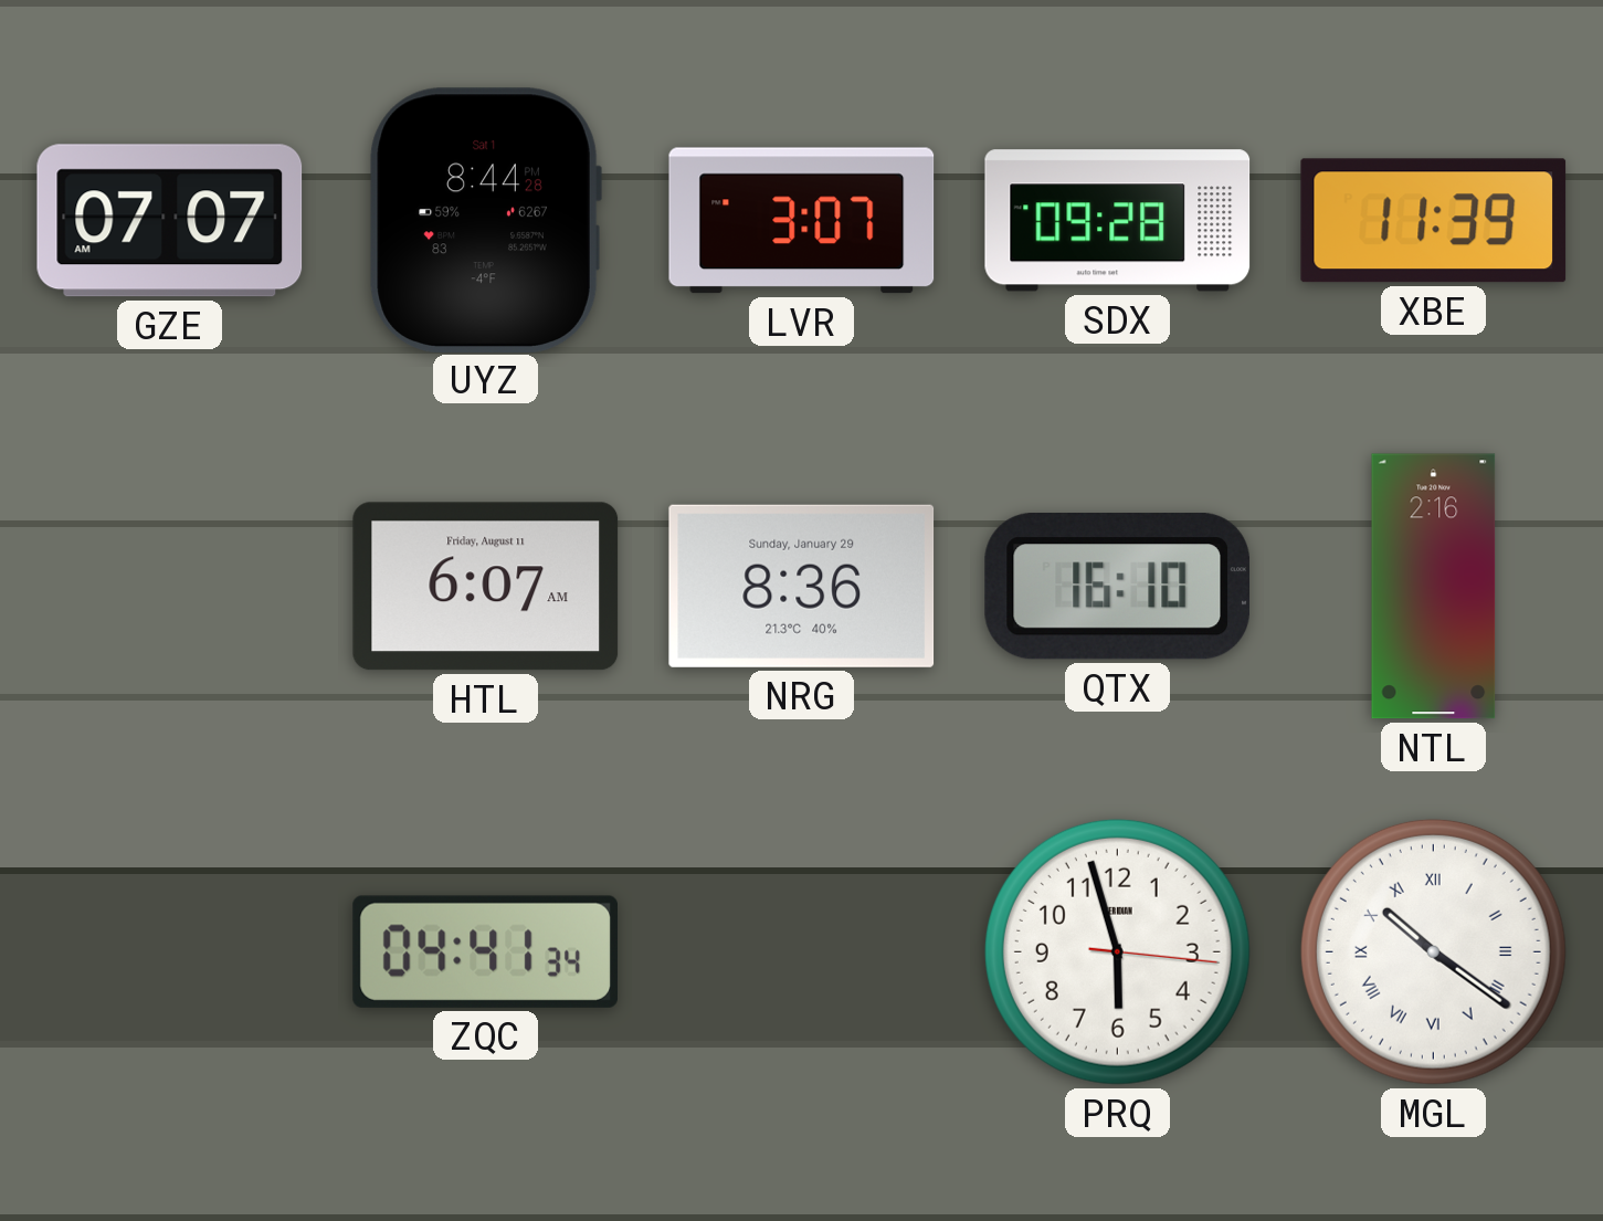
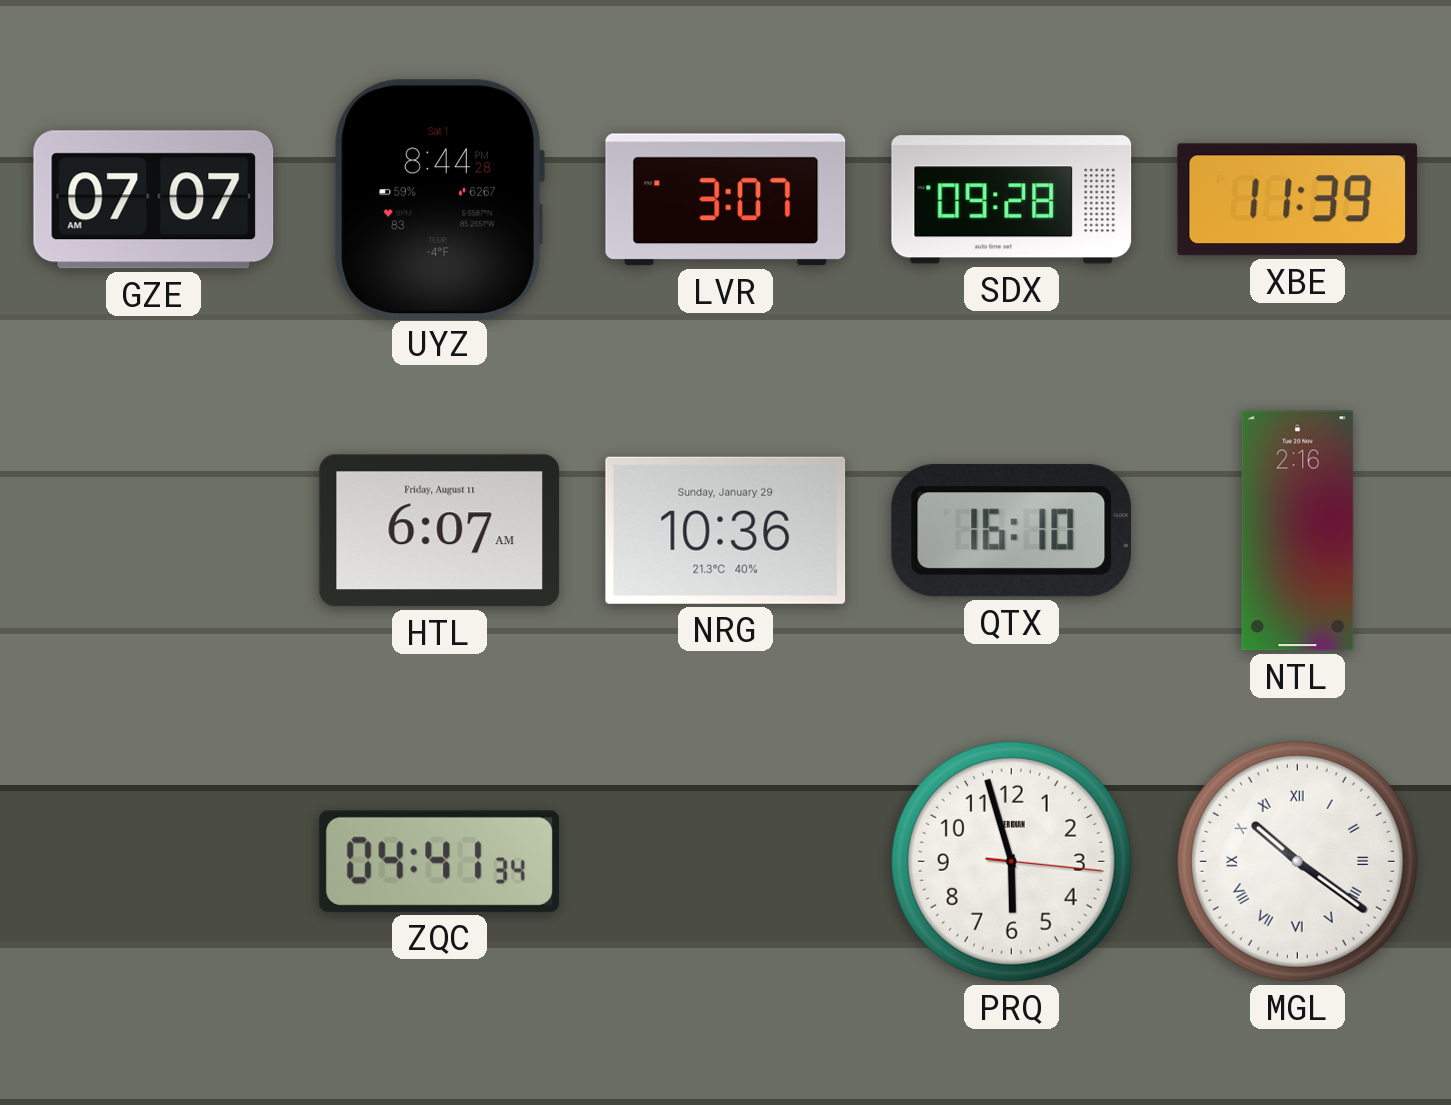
NRG: 8:36 -> 10:36 (726, 530)
